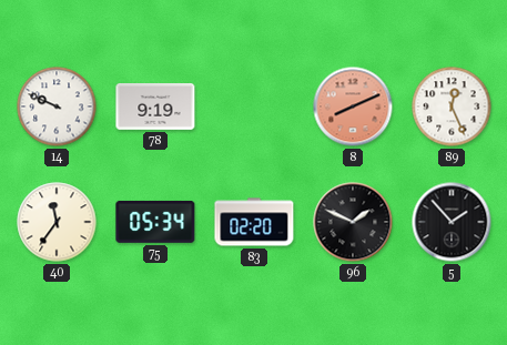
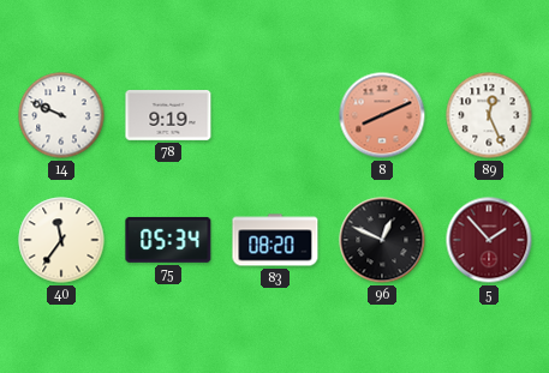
83: 02:20 -> 08:20 (275, 240)
96: 1:49 -> 12:49 (382, 240)
5 dial: black -> burgundy (489, 240)
